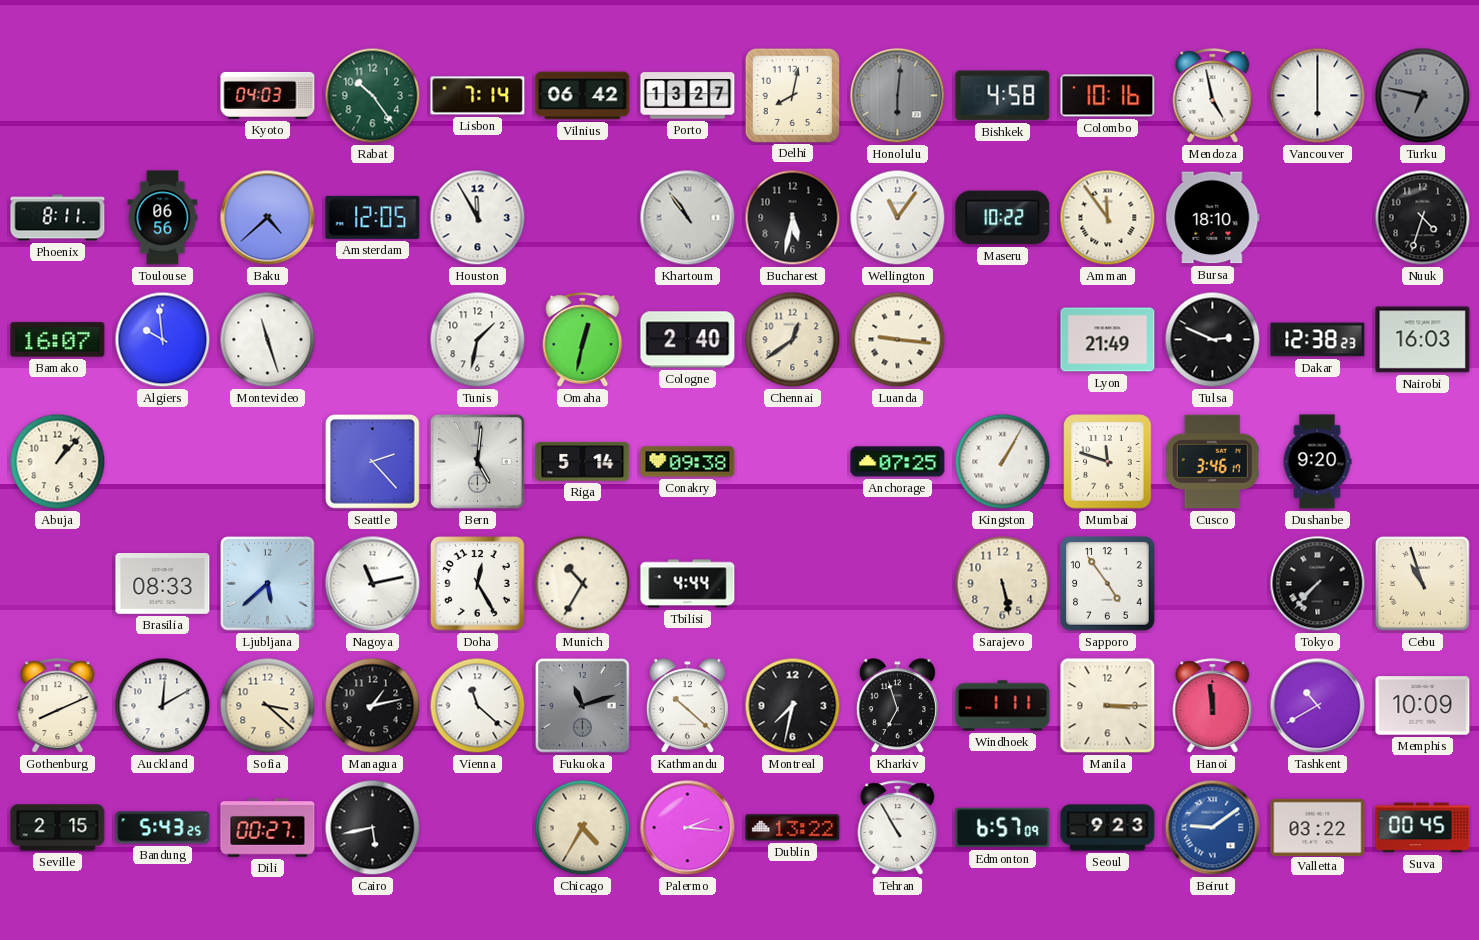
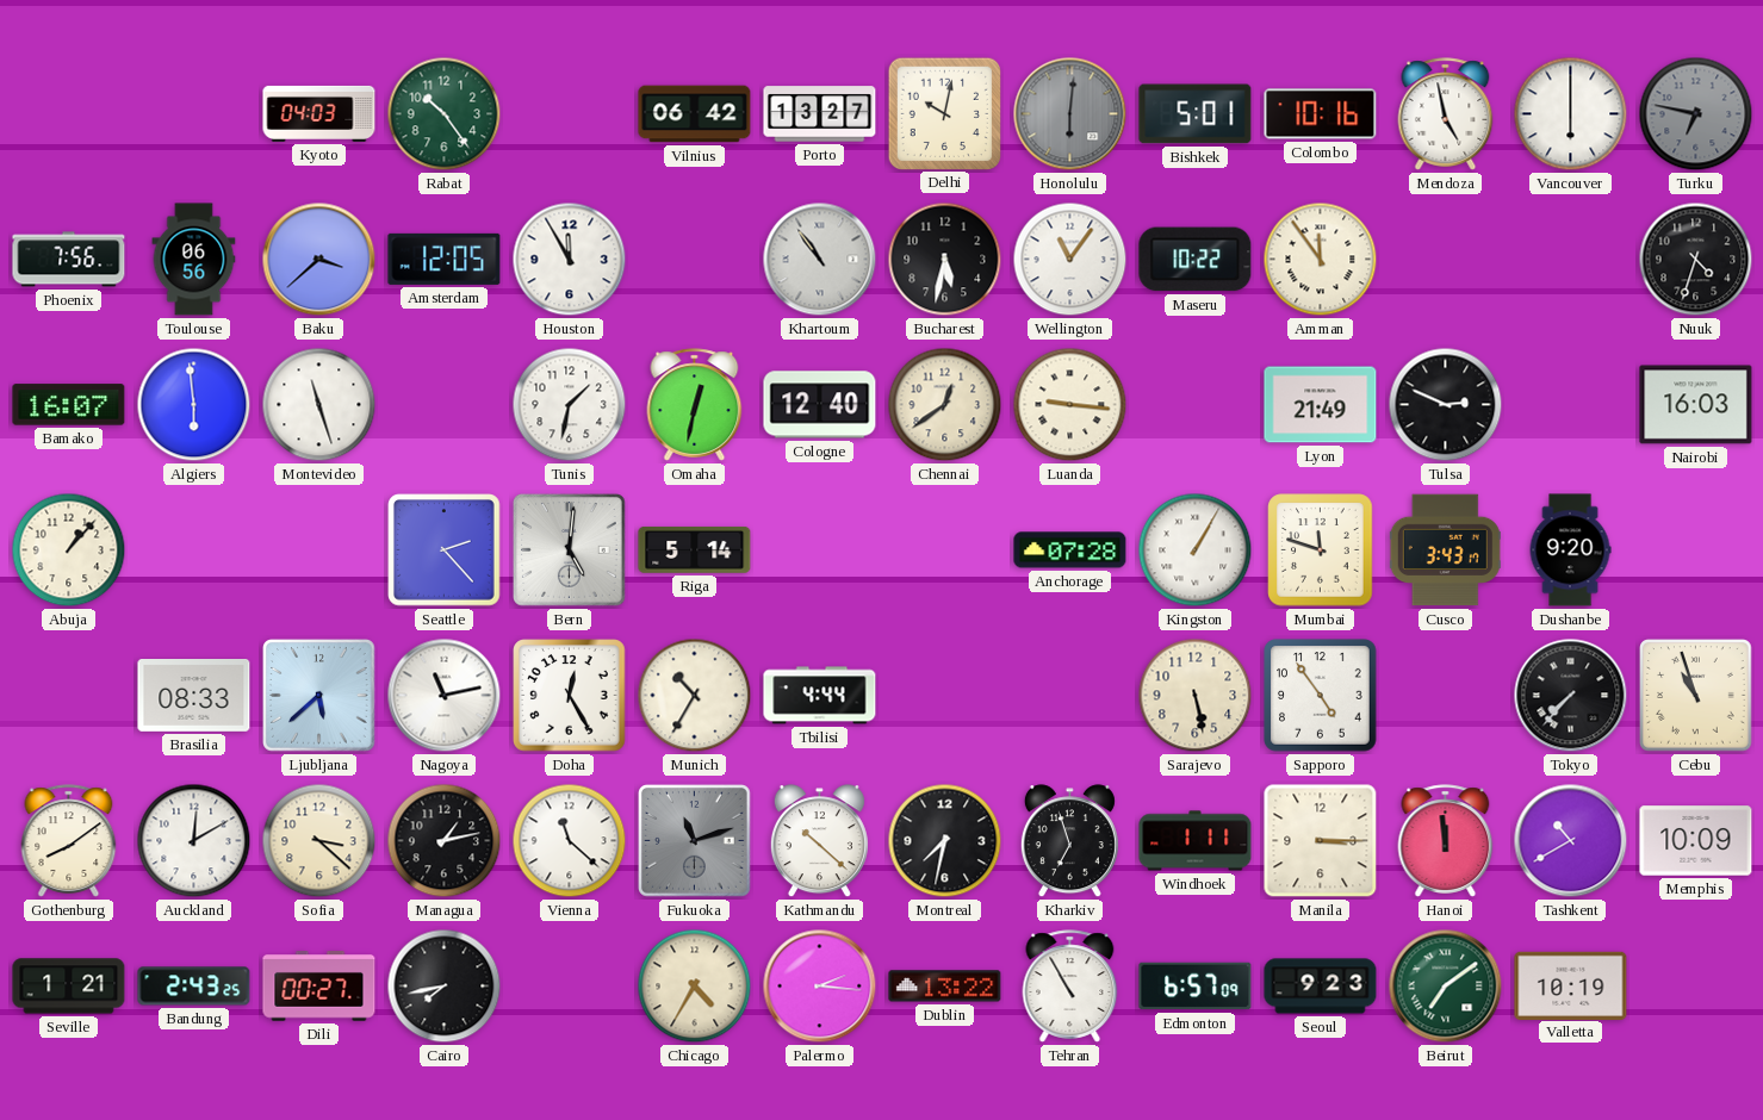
Lisbon: 7:14 -> none (478, 96)
Delhi: 8:02 -> 10:02 (944, 113)
Bishkek: 4:58 -> 5:01 (1196, 114)
Phoenix: 8:11 -> 7:56 (69, 260)
Baku: 4:38 -> 3:38 (319, 260)
Bursa: 18:10 -> none (1213, 218)
Algiers: 9:59 -> 5:59 (194, 405)
Cologne: 2:40 -> 12:40 (820, 405)
Dakar: 12:38 -> none (1318, 340)
Conakry: 09:38 -> none (688, 462)
Anchorage: 07:25 -> 07:28 (1070, 550)
Cusco: 3:46 -> 3:43 (1445, 550)
Gothenburg: 8:11 -> 8:09 (69, 841)
Seville: 2:15 -> 1:21 (69, 987)
Bandung: 5:43 -> 2:43 (194, 987)
Cairo: 5:43 -> 7:43 (445, 987)
Beirut: 9:09 -> 7:09 (1446, 987)
Beirut dial: blue -> green (1446, 987)
Valletta: 03:22 -> 10:19 (1571, 985)
Suva: 00:45 -> none (1423, 828)
